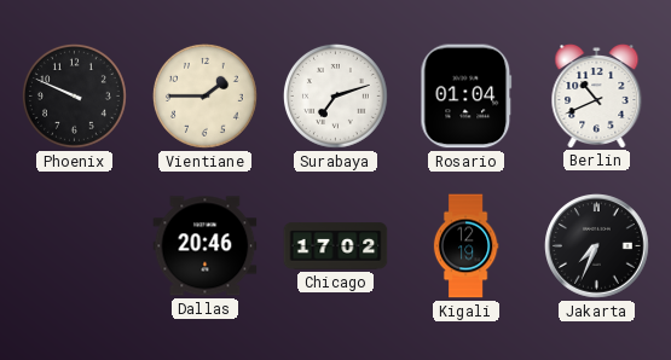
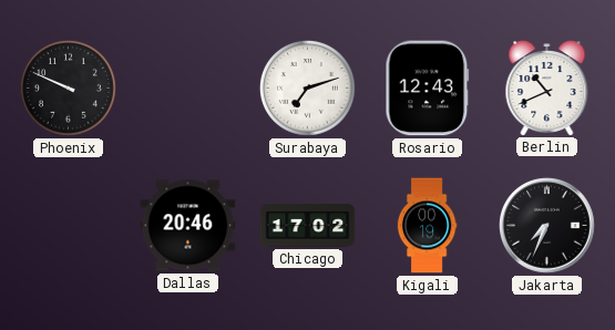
Vientiane: 1:45 -> none (206, 97)
Rosario: 01:04 -> 12:43 (428, 89)
Kigali: 12:19 -> 00:19 (427, 226)
